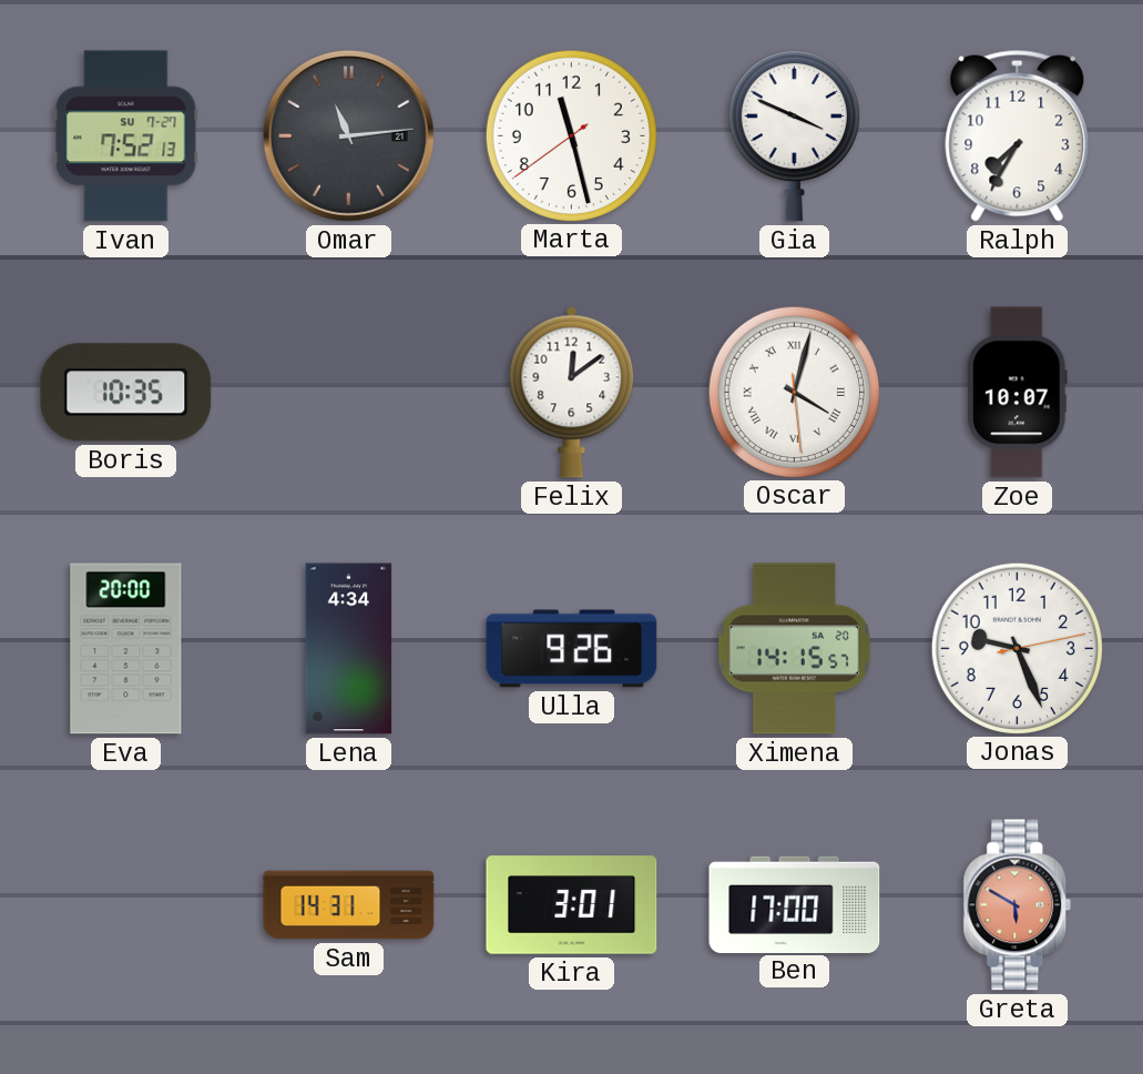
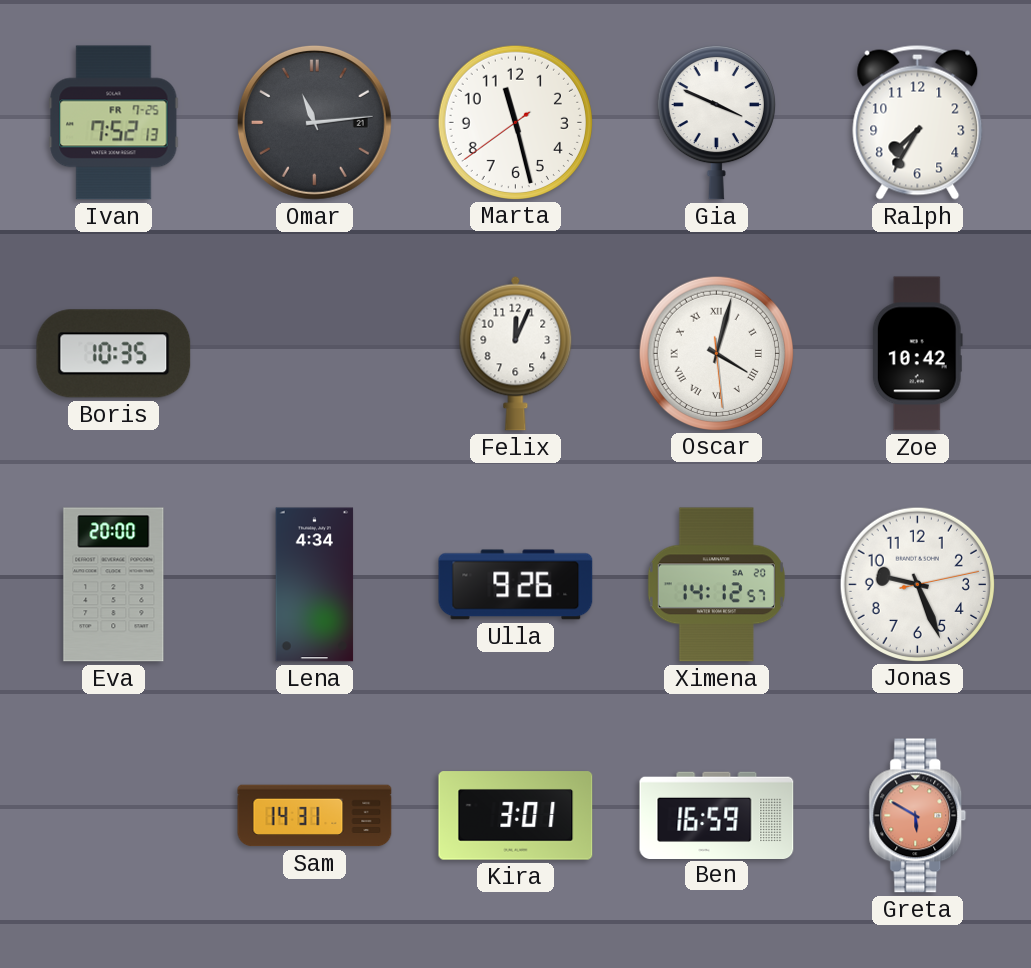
Ivan date: SU 7-27 -> FR 7-25 (114, 123)
Felix: 12:09 -> 12:04 (516, 353)
Zoe: 10:07 -> 10:42 (917, 354)
Ximena: 14:15 -> 14:12 (716, 585)
Ben: 17:00 -> 16:59 (717, 815)
